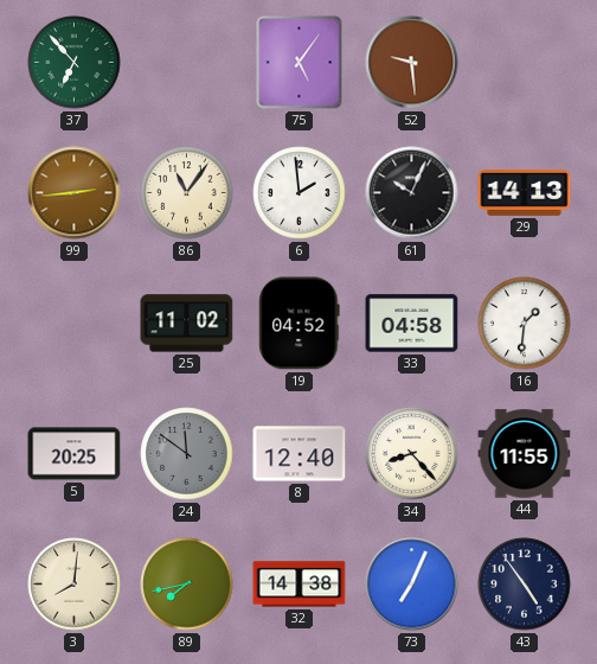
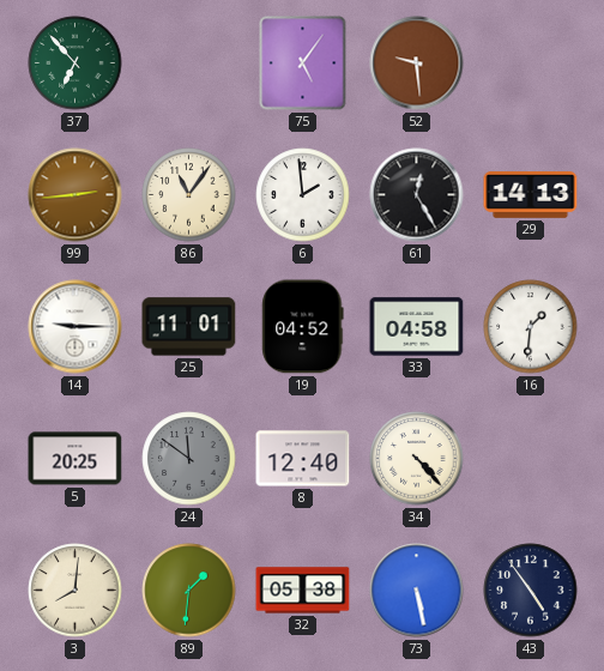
61: 10:04 -> 12:25 (417, 195)
14: none -> 9:15 (75, 327)
25: 11:02 -> 11:01 (189, 327)
34: 8:23 -> 4:23 (417, 459)
44: 11:55 -> none (525, 454)
89: 7:43 -> 1:31 (189, 591)
32: 14:38 -> 05:38 (303, 591)
73: 7:04 -> 5:28 (417, 591)
